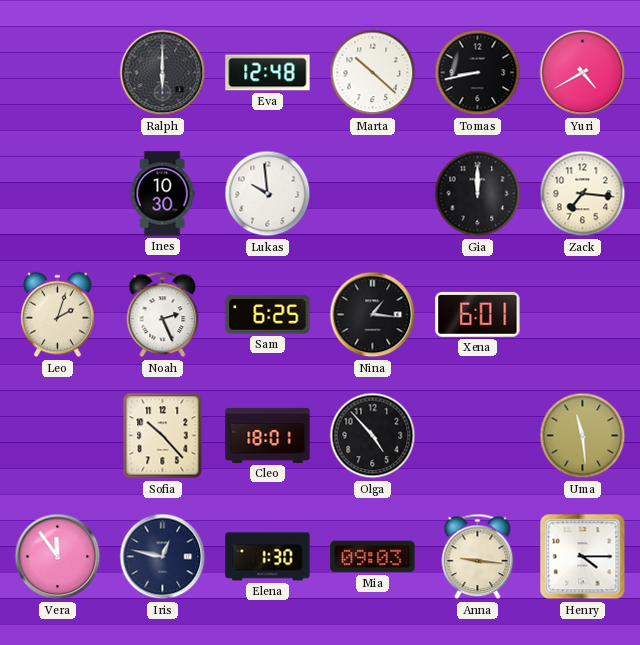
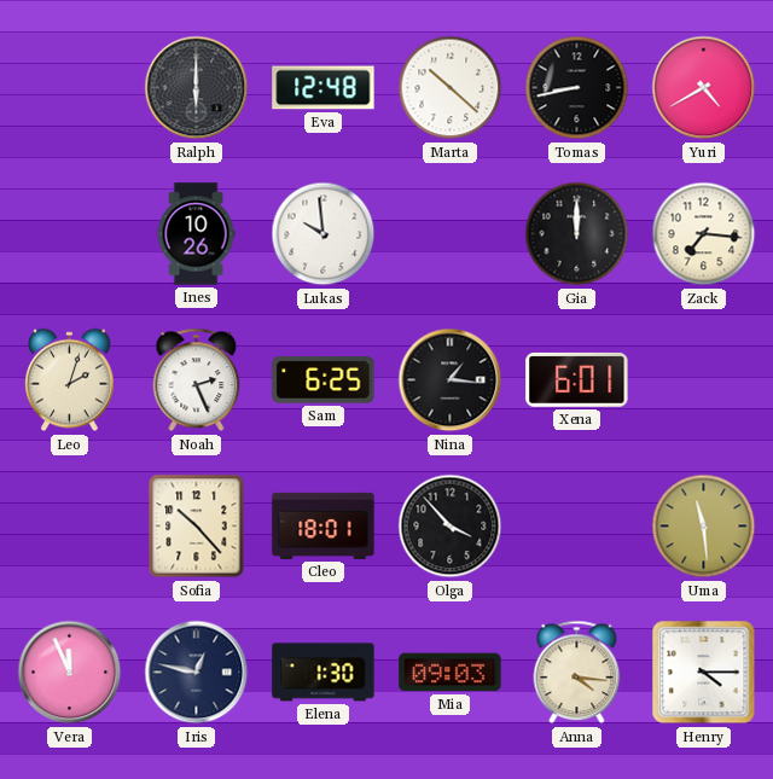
Ines: 10:30 -> 10:26 (196, 234)
Olga: 4:53 -> 3:53 (451, 527)
Vera: 11:54 -> 11:56 (70, 673)
Anna: 9:16 -> 4:16 (577, 673)
